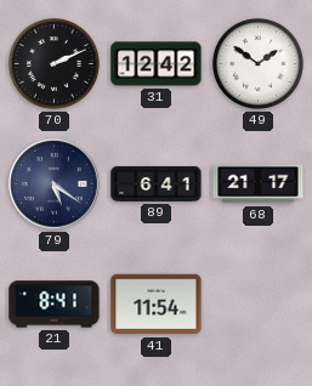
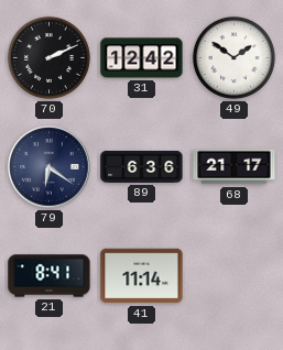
79: 5:21 -> 6:21 (50, 167)
89: 6:41 -> 6:36 (142, 166)
41: 11:54 -> 11:14 (142, 276)
